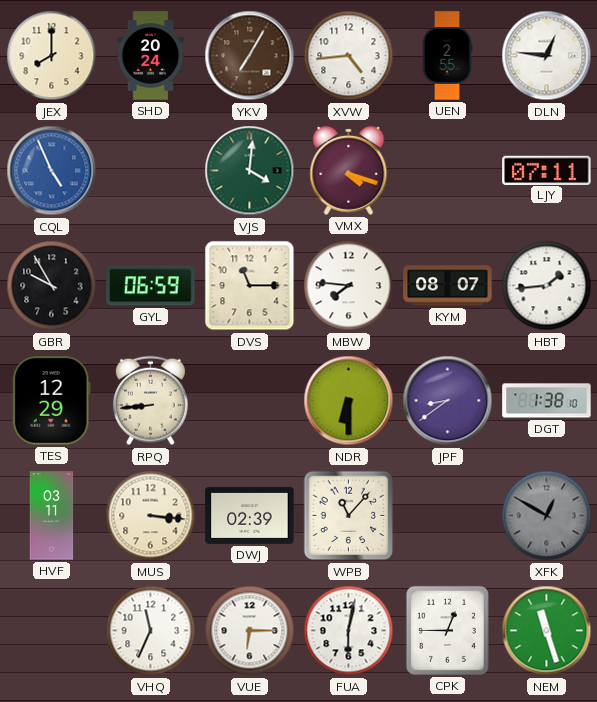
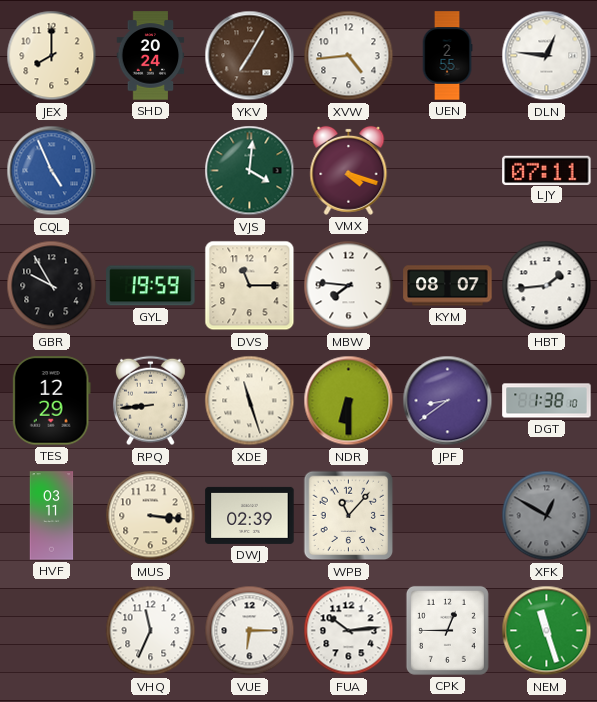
GYL: 06:59 -> 19:59 (151, 286)
XDE: none -> 11:27 (250, 401)
FUA: 6:02 -> 10:14 (349, 631)
